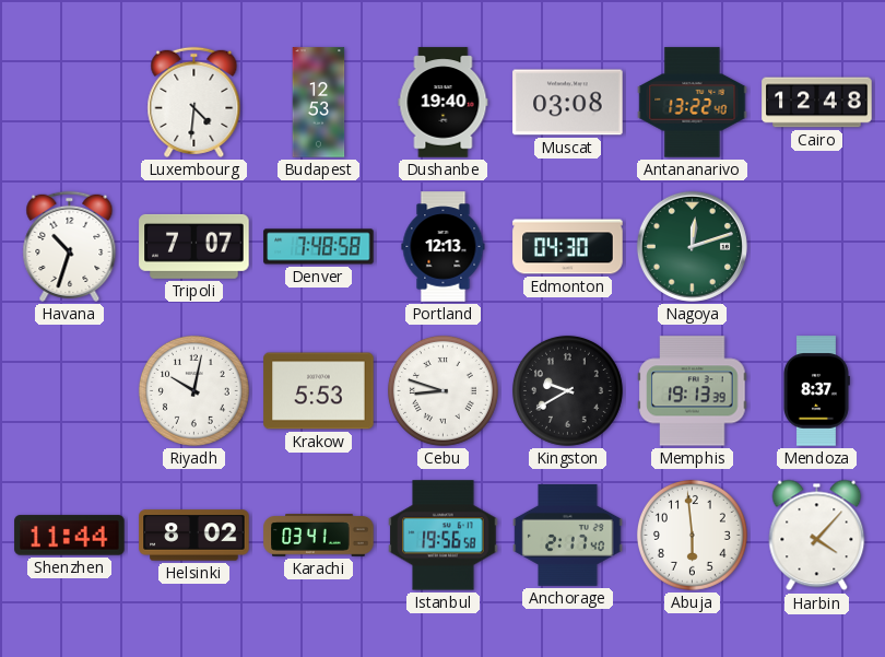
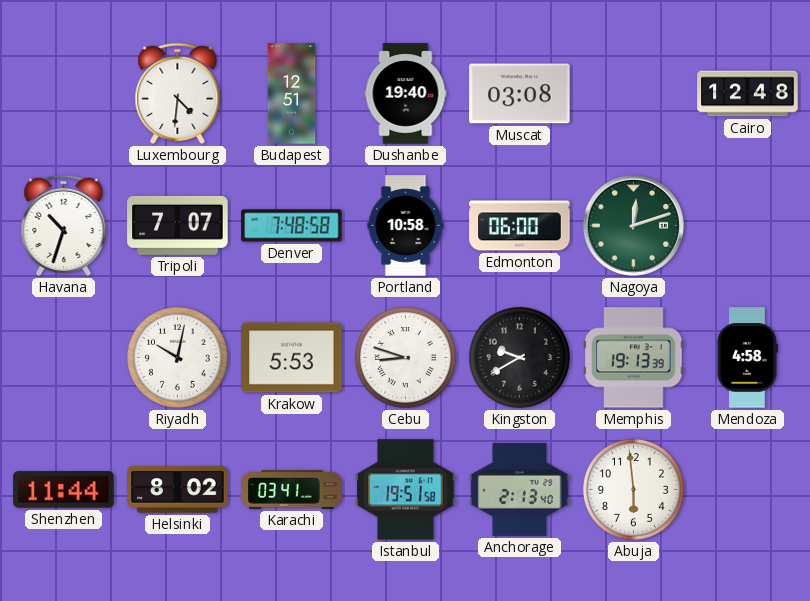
Budapest: 12:53 -> 12:51 (292, 94)
Antananarivo: 13:22 -> none (693, 103)
Portland: 12:13 -> 10:58 (406, 226)
Edmonton: 04:30 -> 06:00 (520, 226)
Mendoza: 8:37 -> 4:58 (747, 358)
Istanbul: 19:56 -> 19:51 (406, 490)
Anchorage: 2:17 -> 2:13 (520, 489)
Harbin: 4:07 -> none (817, 536)
